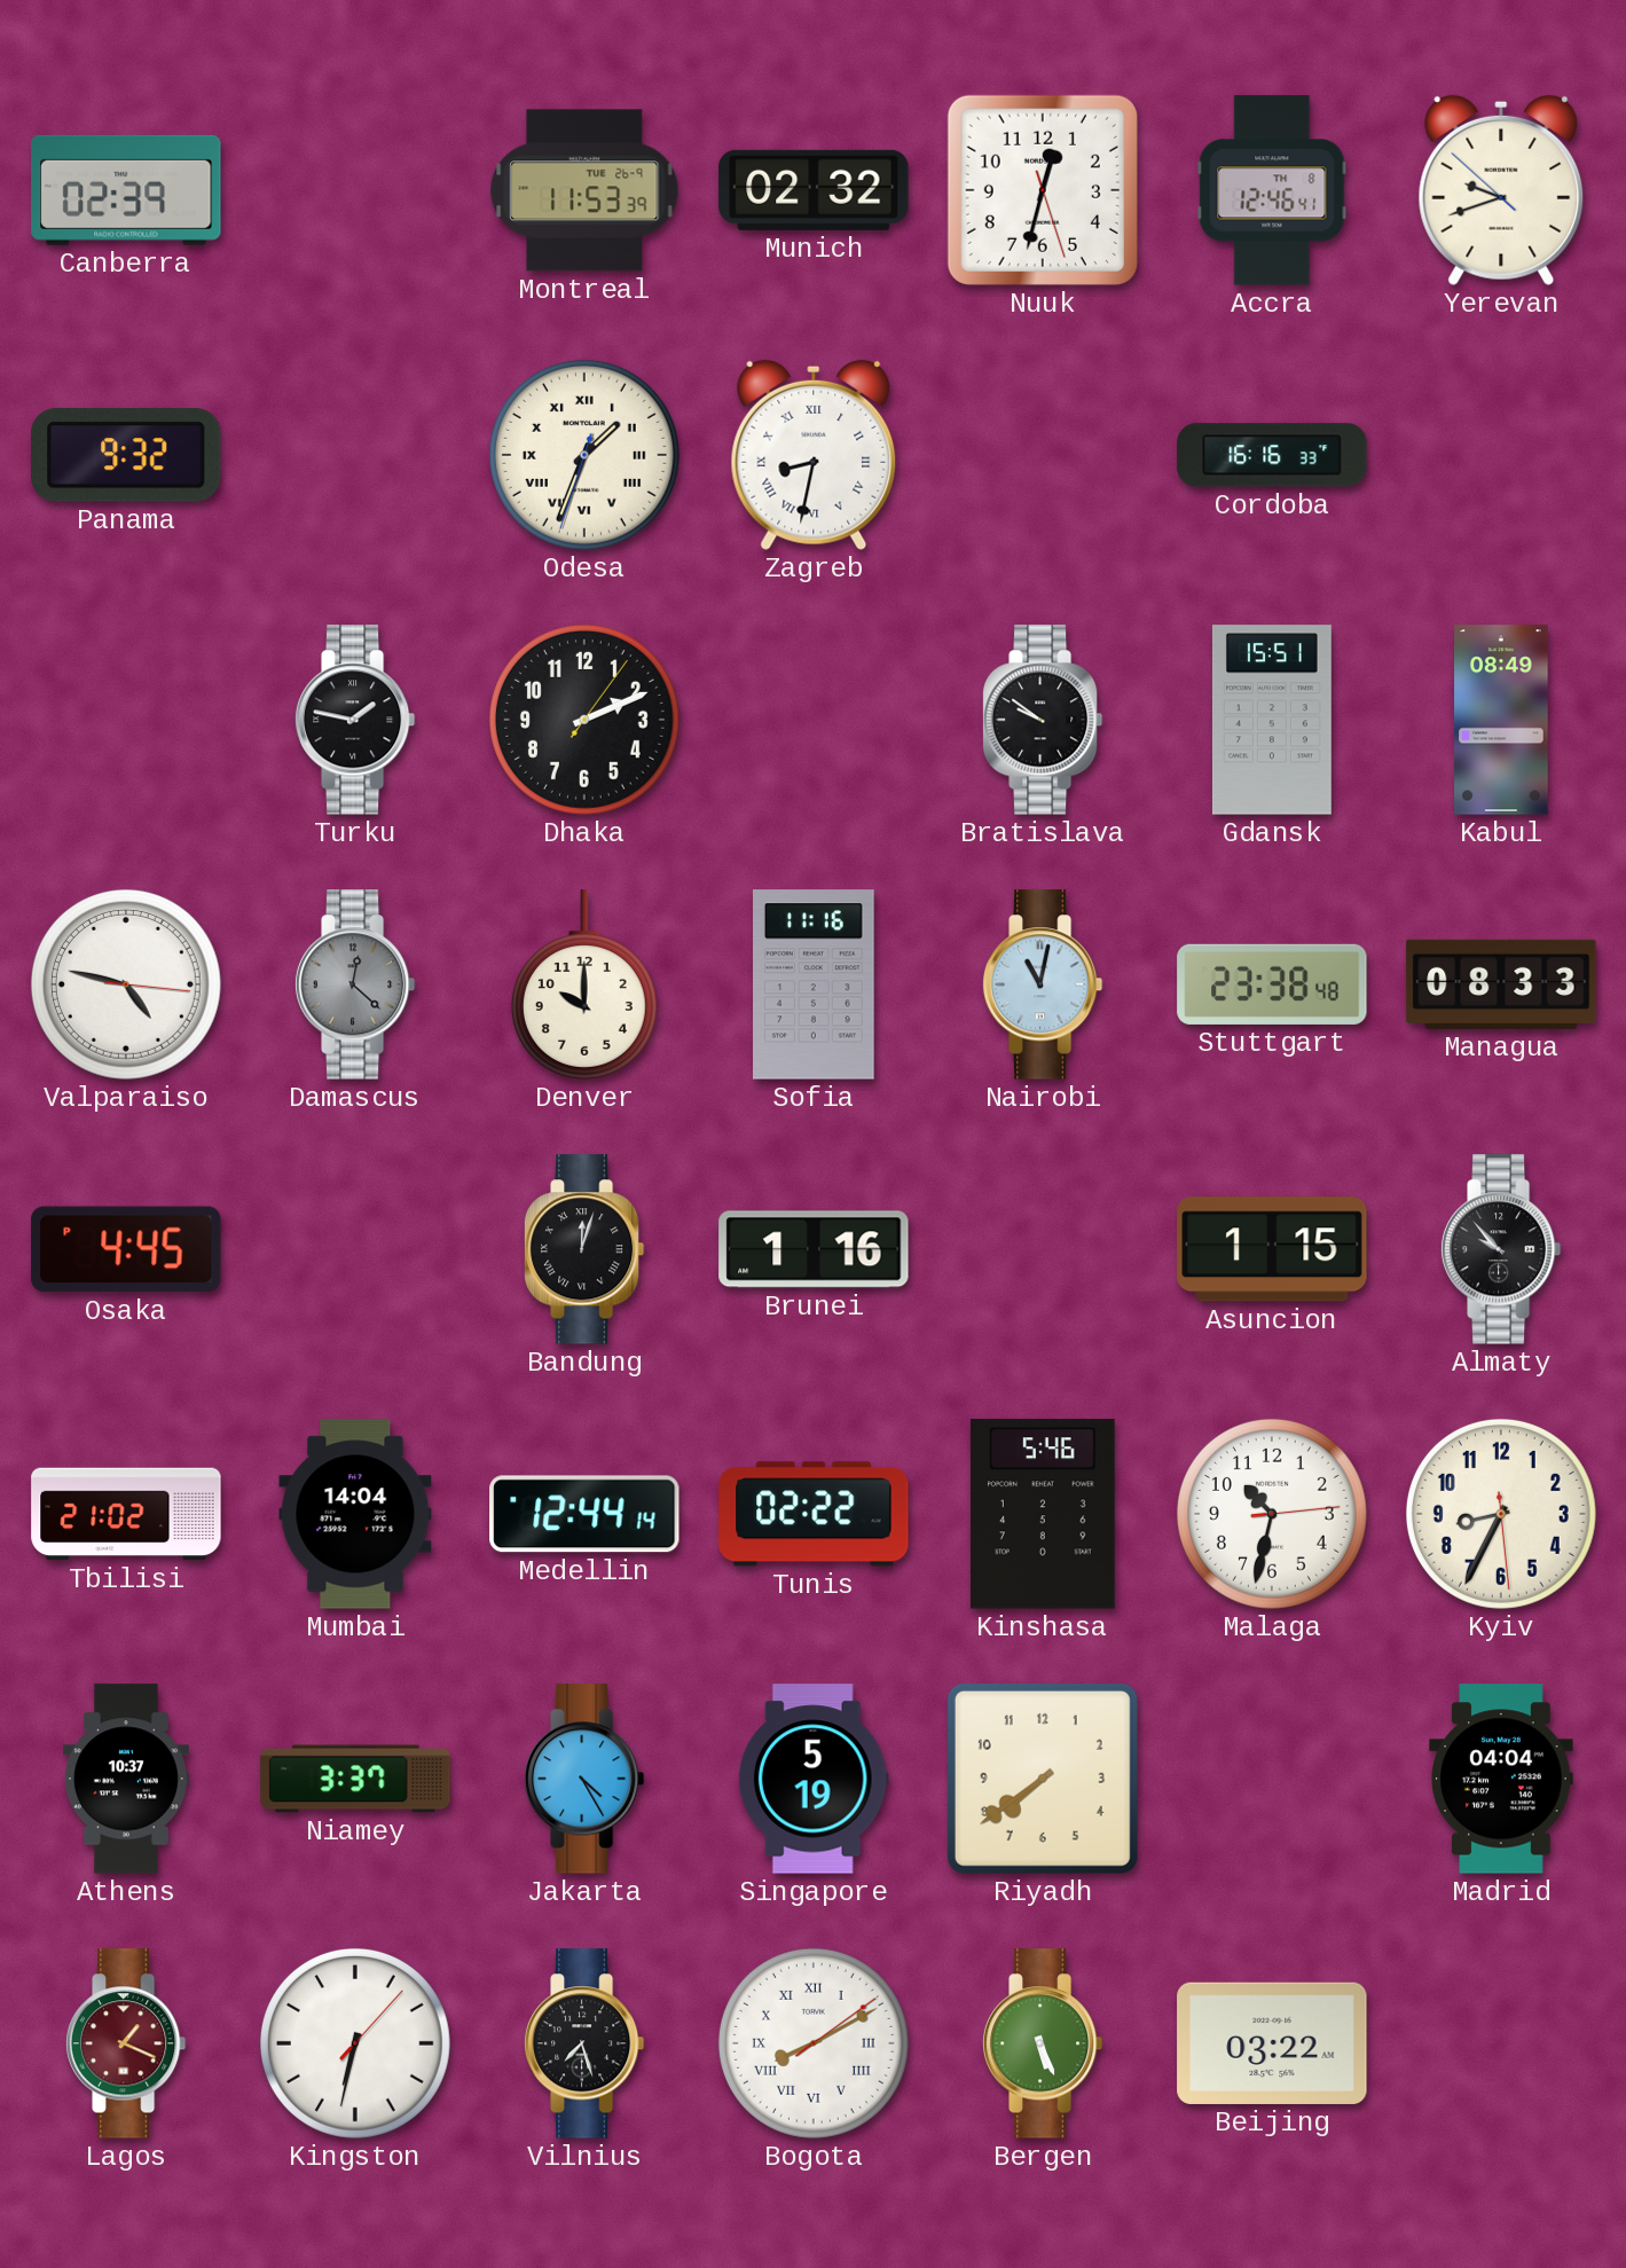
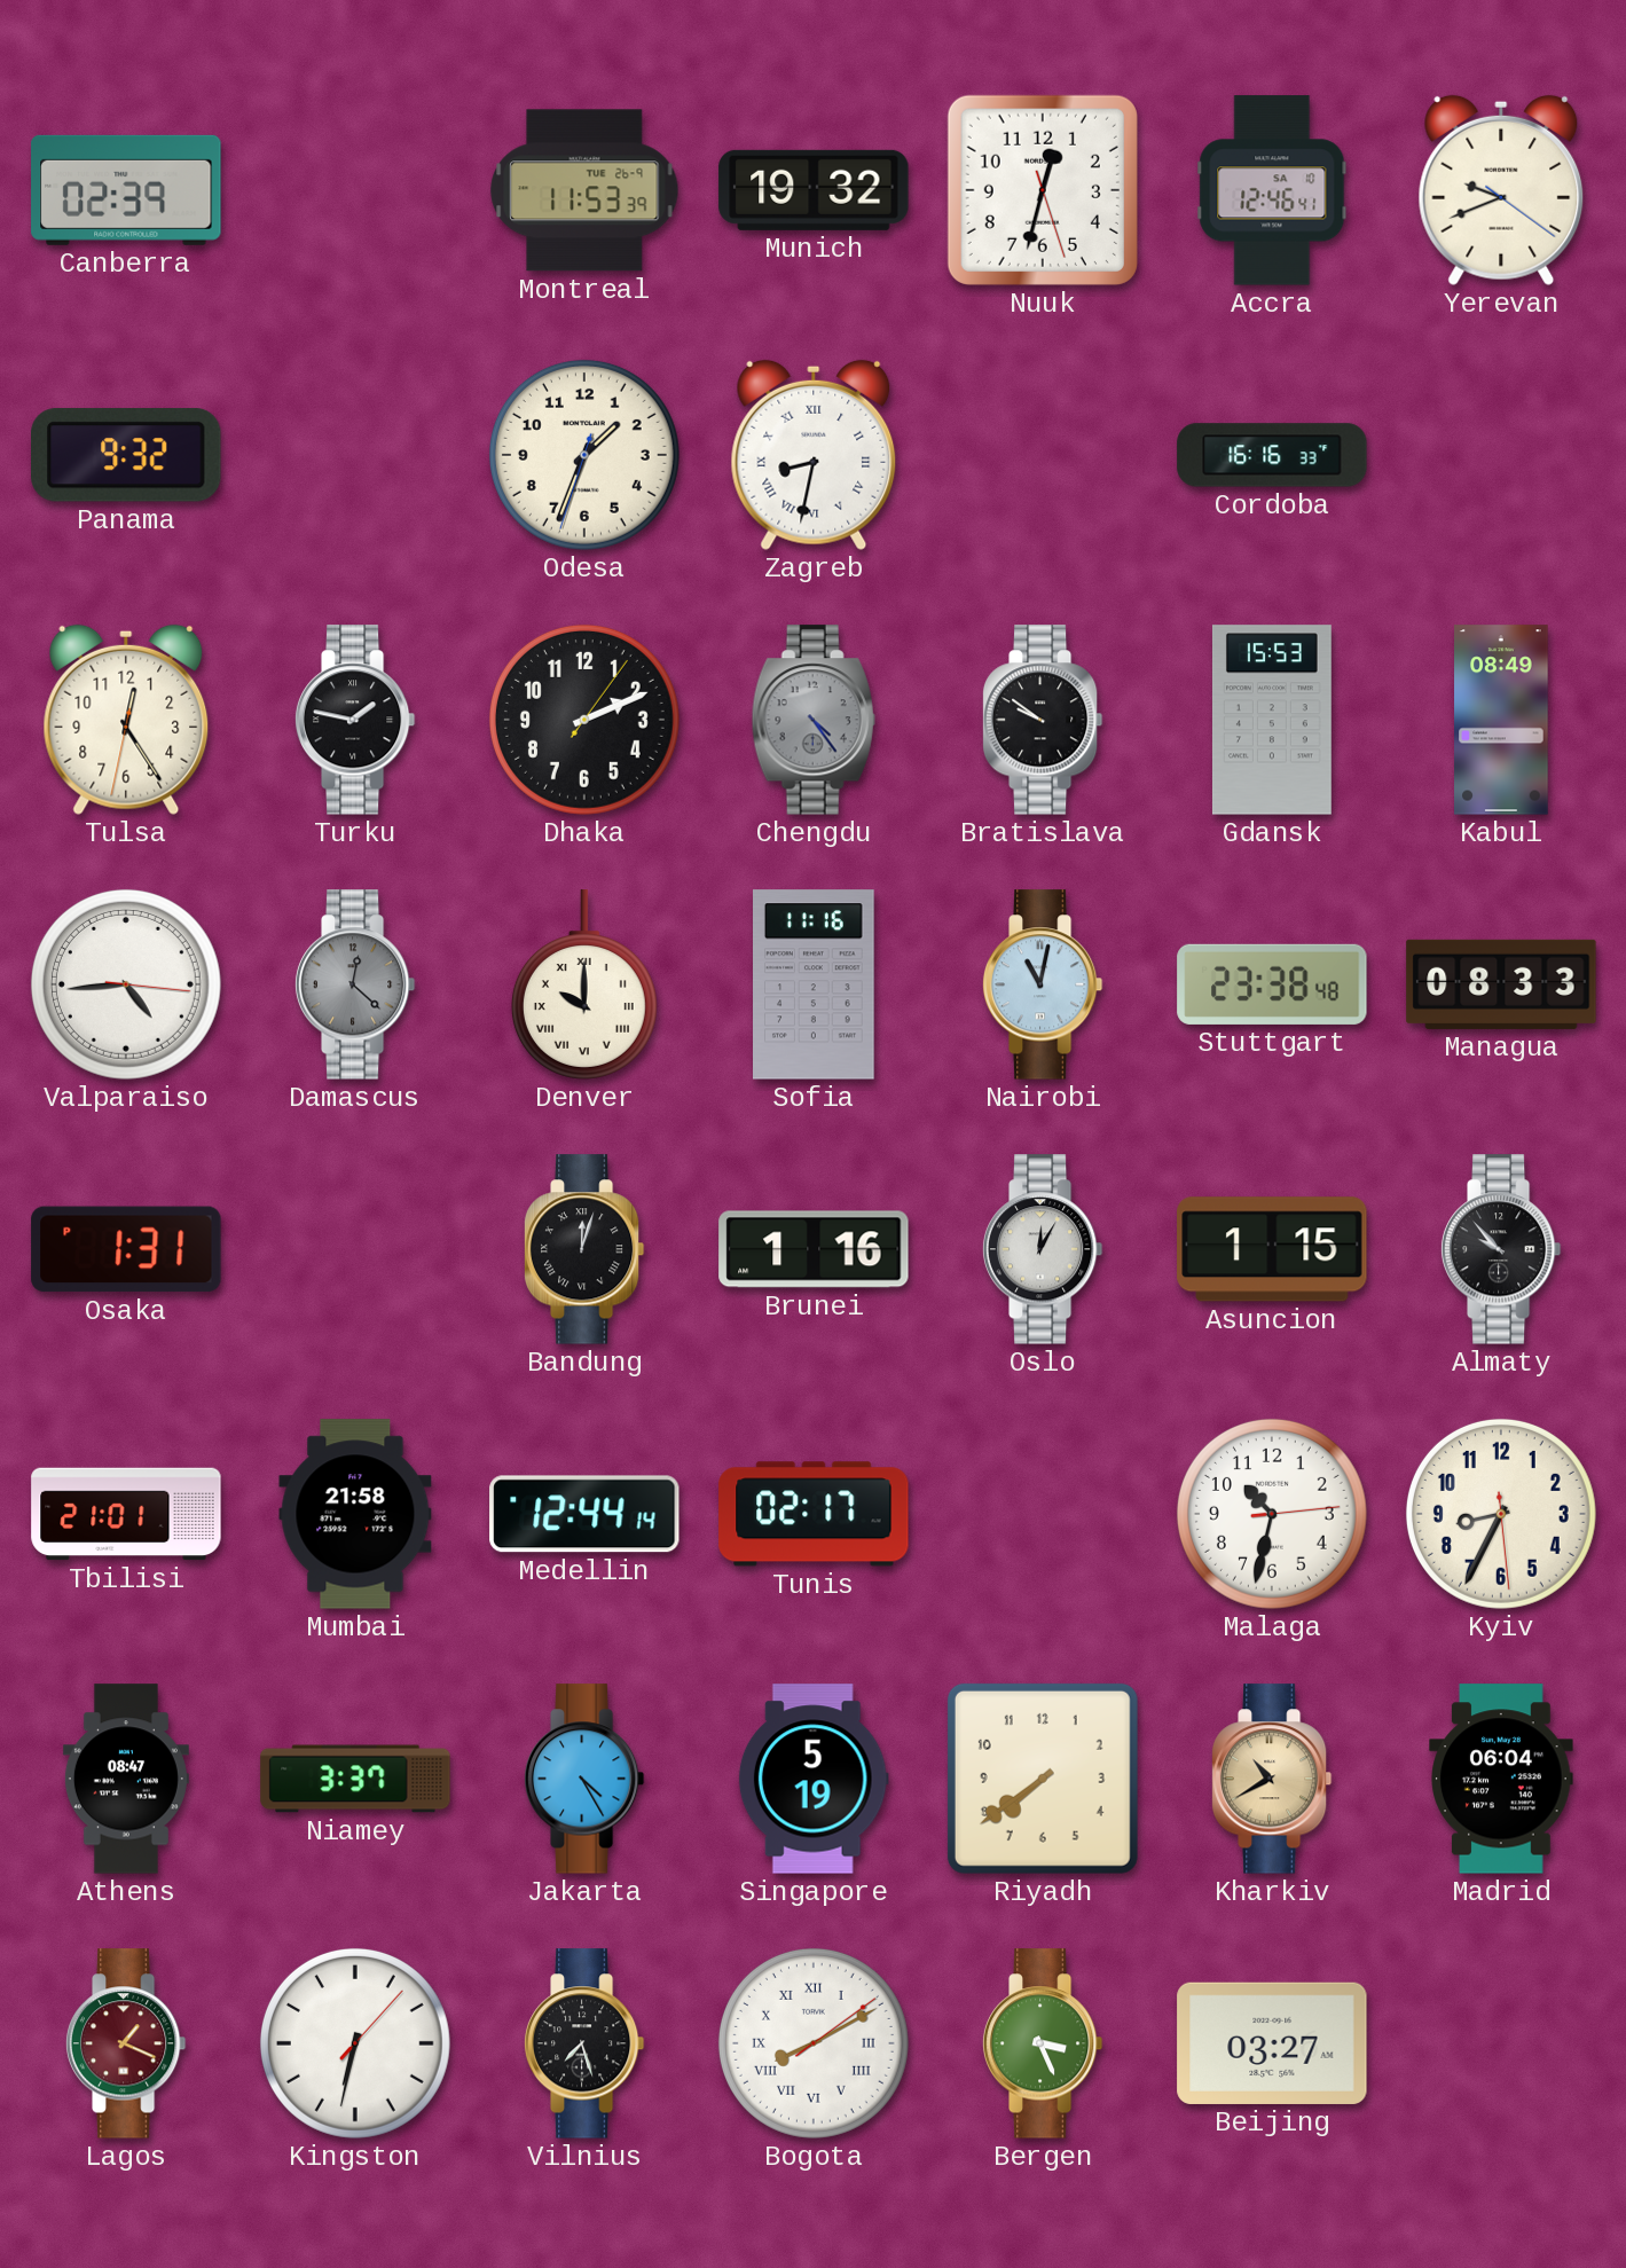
Munich: 02:32 -> 19:32 (814, 190)
Accra date: TH 8 -> SA 10 (1272, 190)
Yerevan: 9:41:52 -> 9:41:21 (1501, 190)
Odesa numerals: Roman -> Arabic (584, 455)
Tulsa: none -> 12:24 (126, 720)
Chengdu: none -> 4:24 (814, 720)
Gdansk: 15:51 -> 15:53 (1272, 720)
Valparaiso: 4:47 -> 4:44 (126, 984)
Denver numerals: Arabic -> Roman (584, 984)
Osaka: 4:45 -> 1:31 (126, 1249)
Oslo: none -> 12:05 (1043, 1249)
Tbilisi: 21:02 -> 21:01 (126, 1514)
Mumbai: 14:04 -> 21:58 (355, 1514)
Tunis: 02:22 -> 02:17 (814, 1514)
Kinshasa: 5:46 -> none (1043, 1514)
Athens: 10:37 -> 08:47 (126, 1779)
Kharkiv: none -> 10:40 (1272, 1779)
Madrid: 04:04 -> 06:04 (1501, 1779)
Bergen: 5:26 -> 3:26 (1043, 2043)
Beijing: 03:22 -> 03:27 (1272, 2043)
